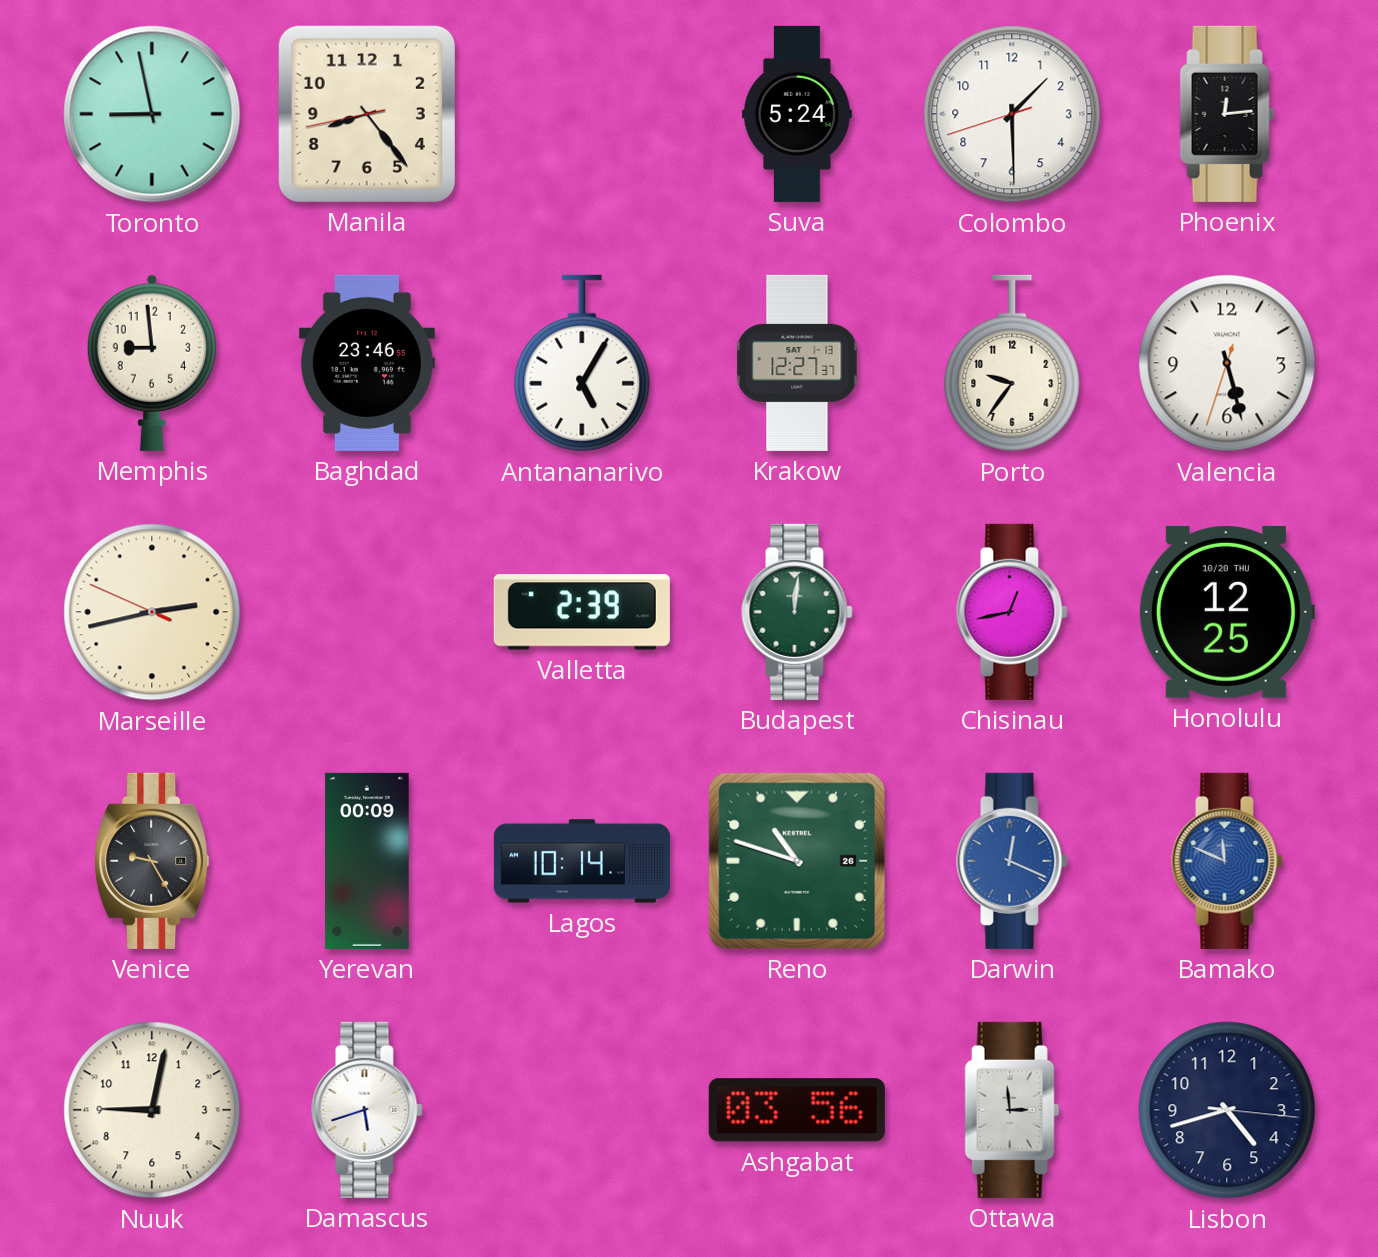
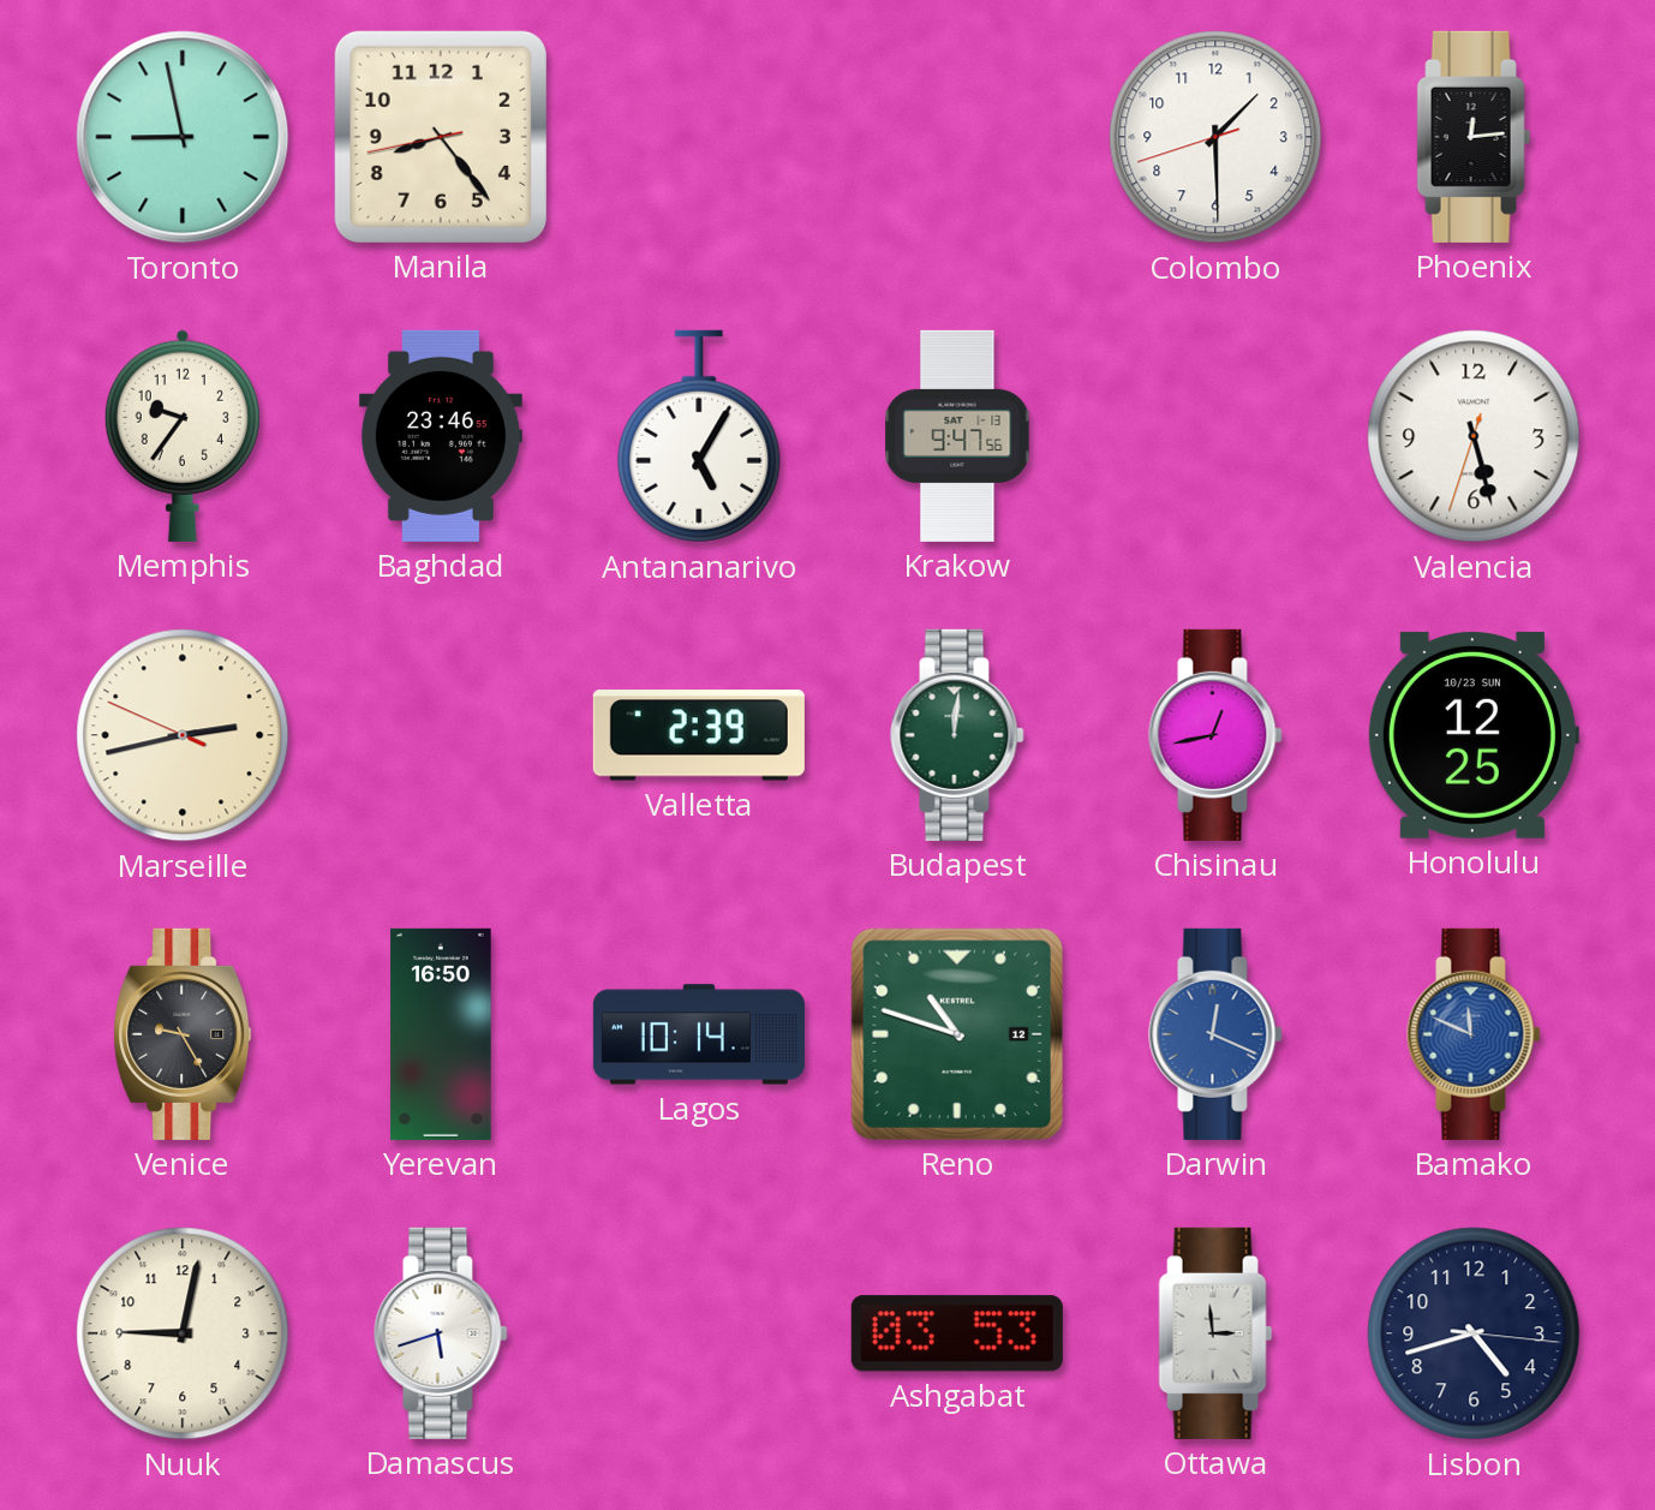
Suva: 5:24 -> none (797, 114)
Memphis: 8:59 -> 9:36 (183, 436)
Krakow: 12:27 -> 9:47 (957, 436)
Porto: 9:36 -> none (1012, 363)
Honolulu date: 10/20 THU -> 10/23 SUN (1472, 735)
Yerevan: 00:09 -> 16:50 (441, 1034)
Reno date: 26 -> 12 (957, 1034)
Ashgabat: 03:56 -> 03:53 (957, 1333)
